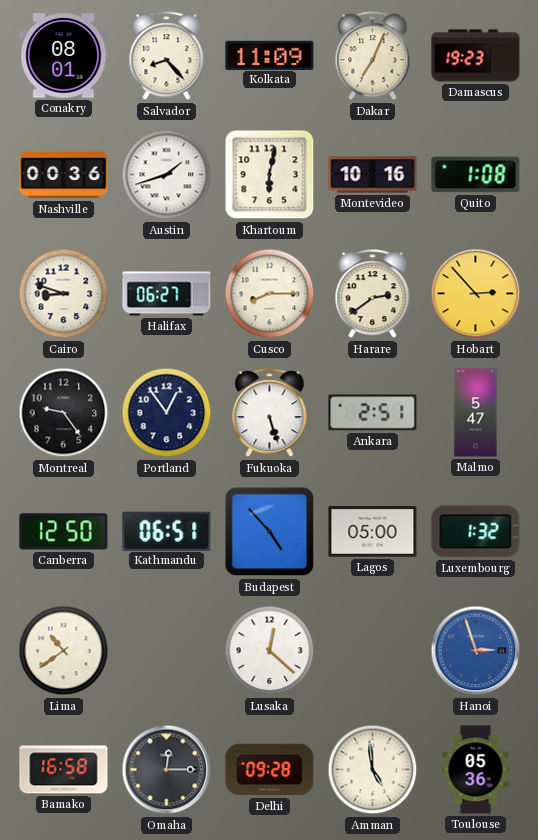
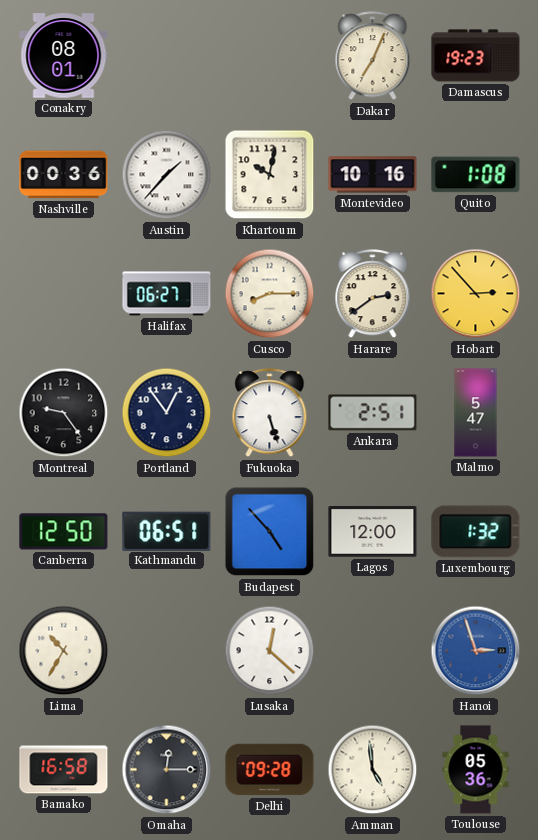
Salvador: 8:23 -> none (167, 56)
Kolkata: 11:09 -> none (270, 55)
Austin: 1:42 -> 1:37 (167, 175)
Khartoum: 6:02 -> 10:02 (270, 175)
Cairo: 8:48 -> none (64, 294)
Lagos: 05:00 -> 12:00 (373, 532)
Lima: 10:39 -> 10:35 (64, 651)
